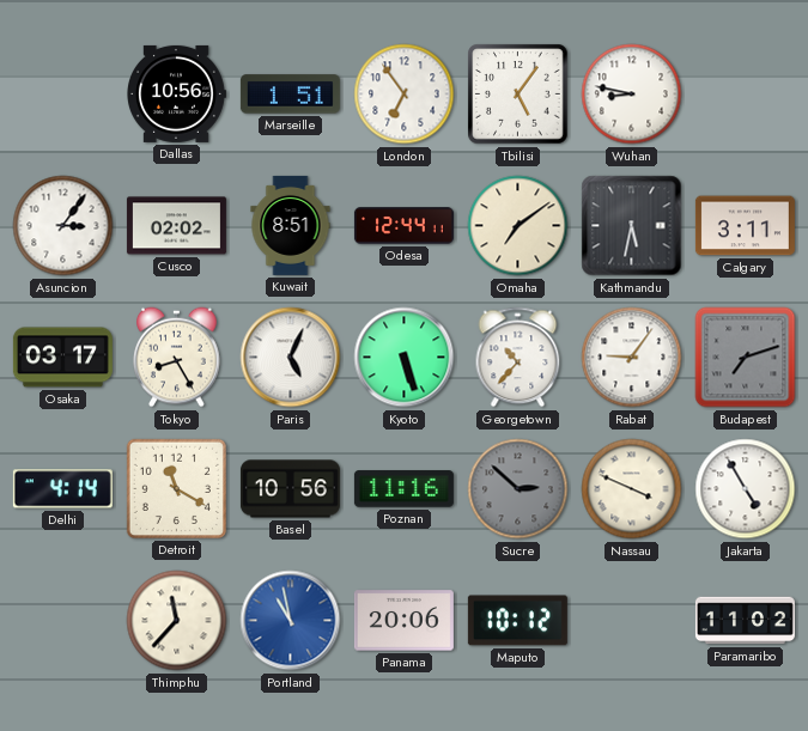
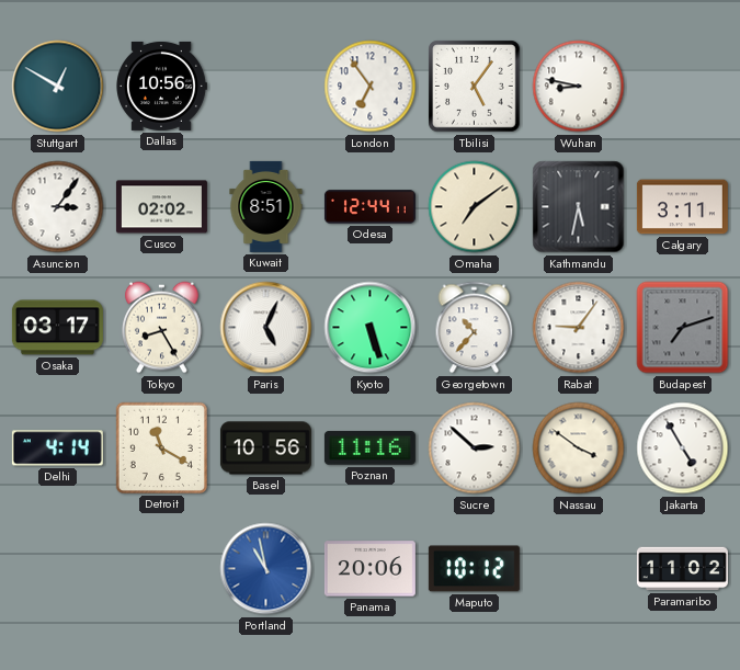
Stuttgart: none -> 12:50 (58, 87)
Marseille: 1:51 -> none (290, 95)
Sucre dial: grey -> white (475, 448)
Nassau: 3:49 -> 3:51 (579, 448)
Thimphu: 11:37 -> none (177, 621)
